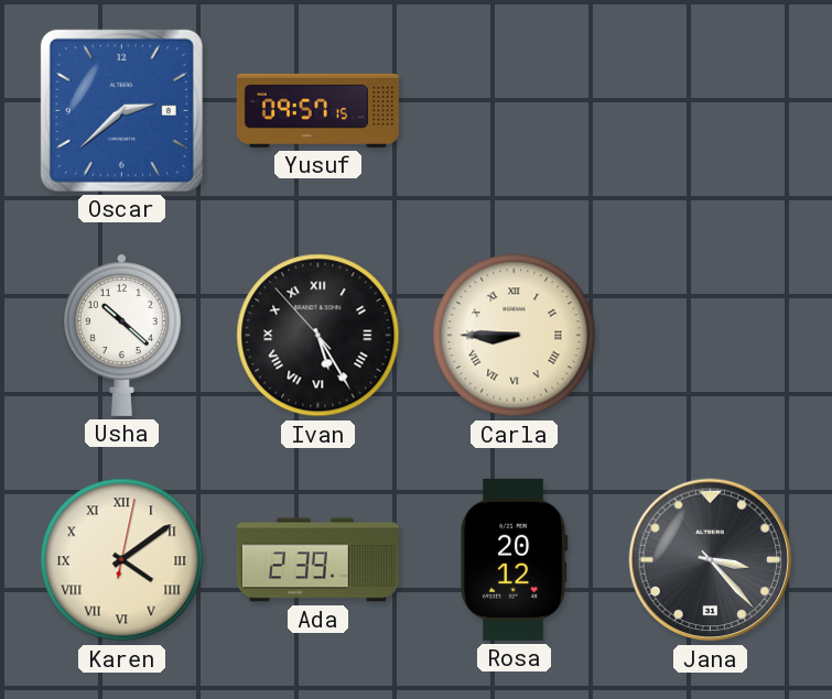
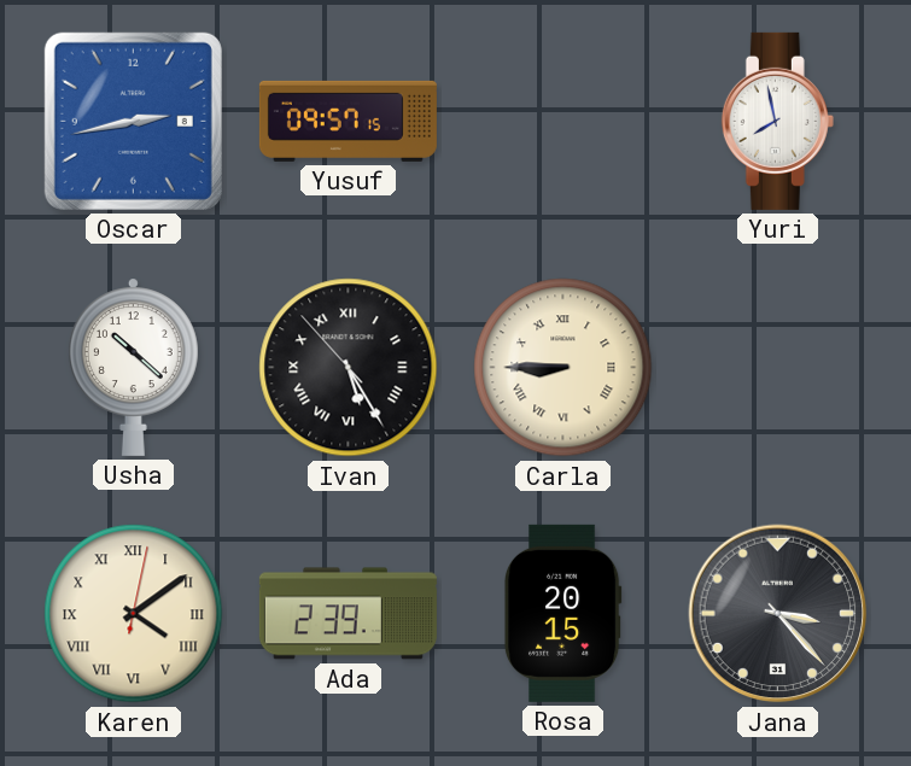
Oscar: 2:38 -> 2:43 (133, 121)
Yuri: none -> 7:58 (777, 121)
Rosa: 20:12 -> 20:15 (562, 613)
